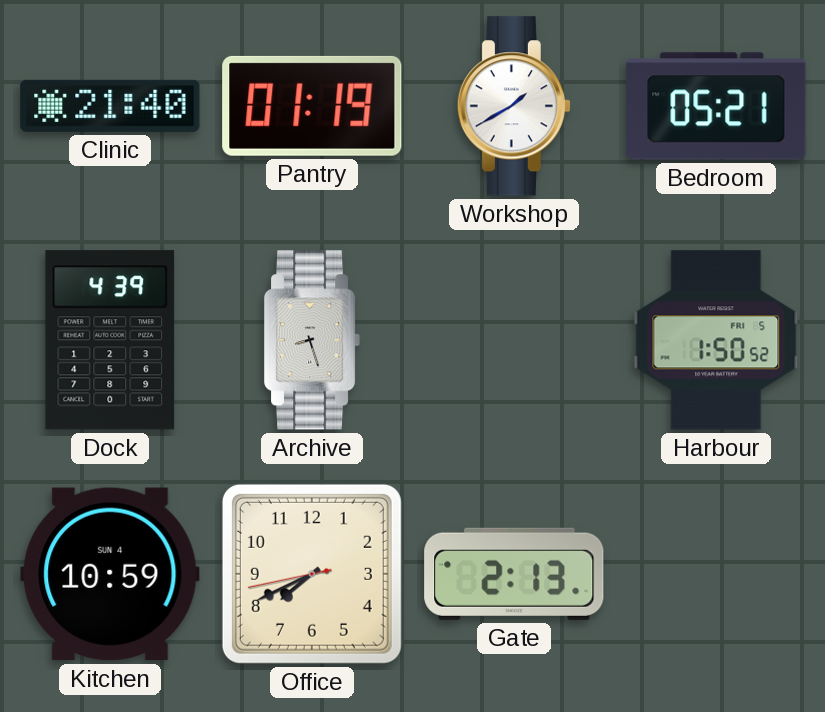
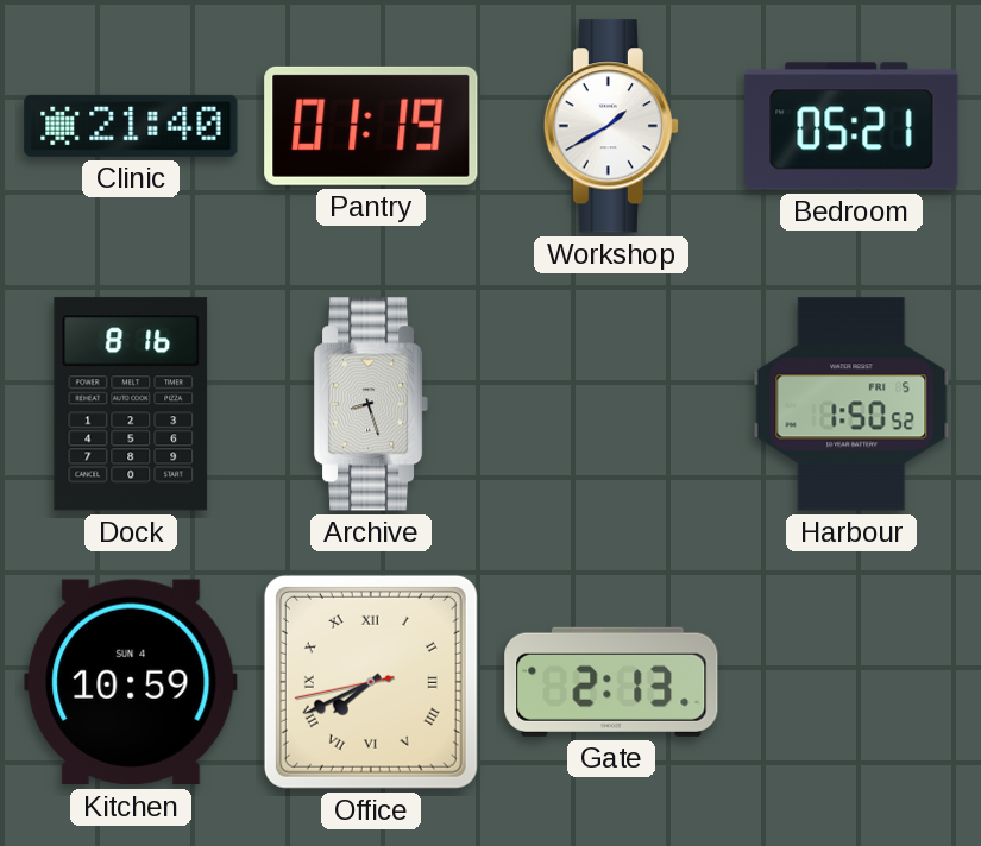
Dock: 4:39 -> 8:16 (131, 404)
Office numerals: Arabic -> Roman (371, 682)
